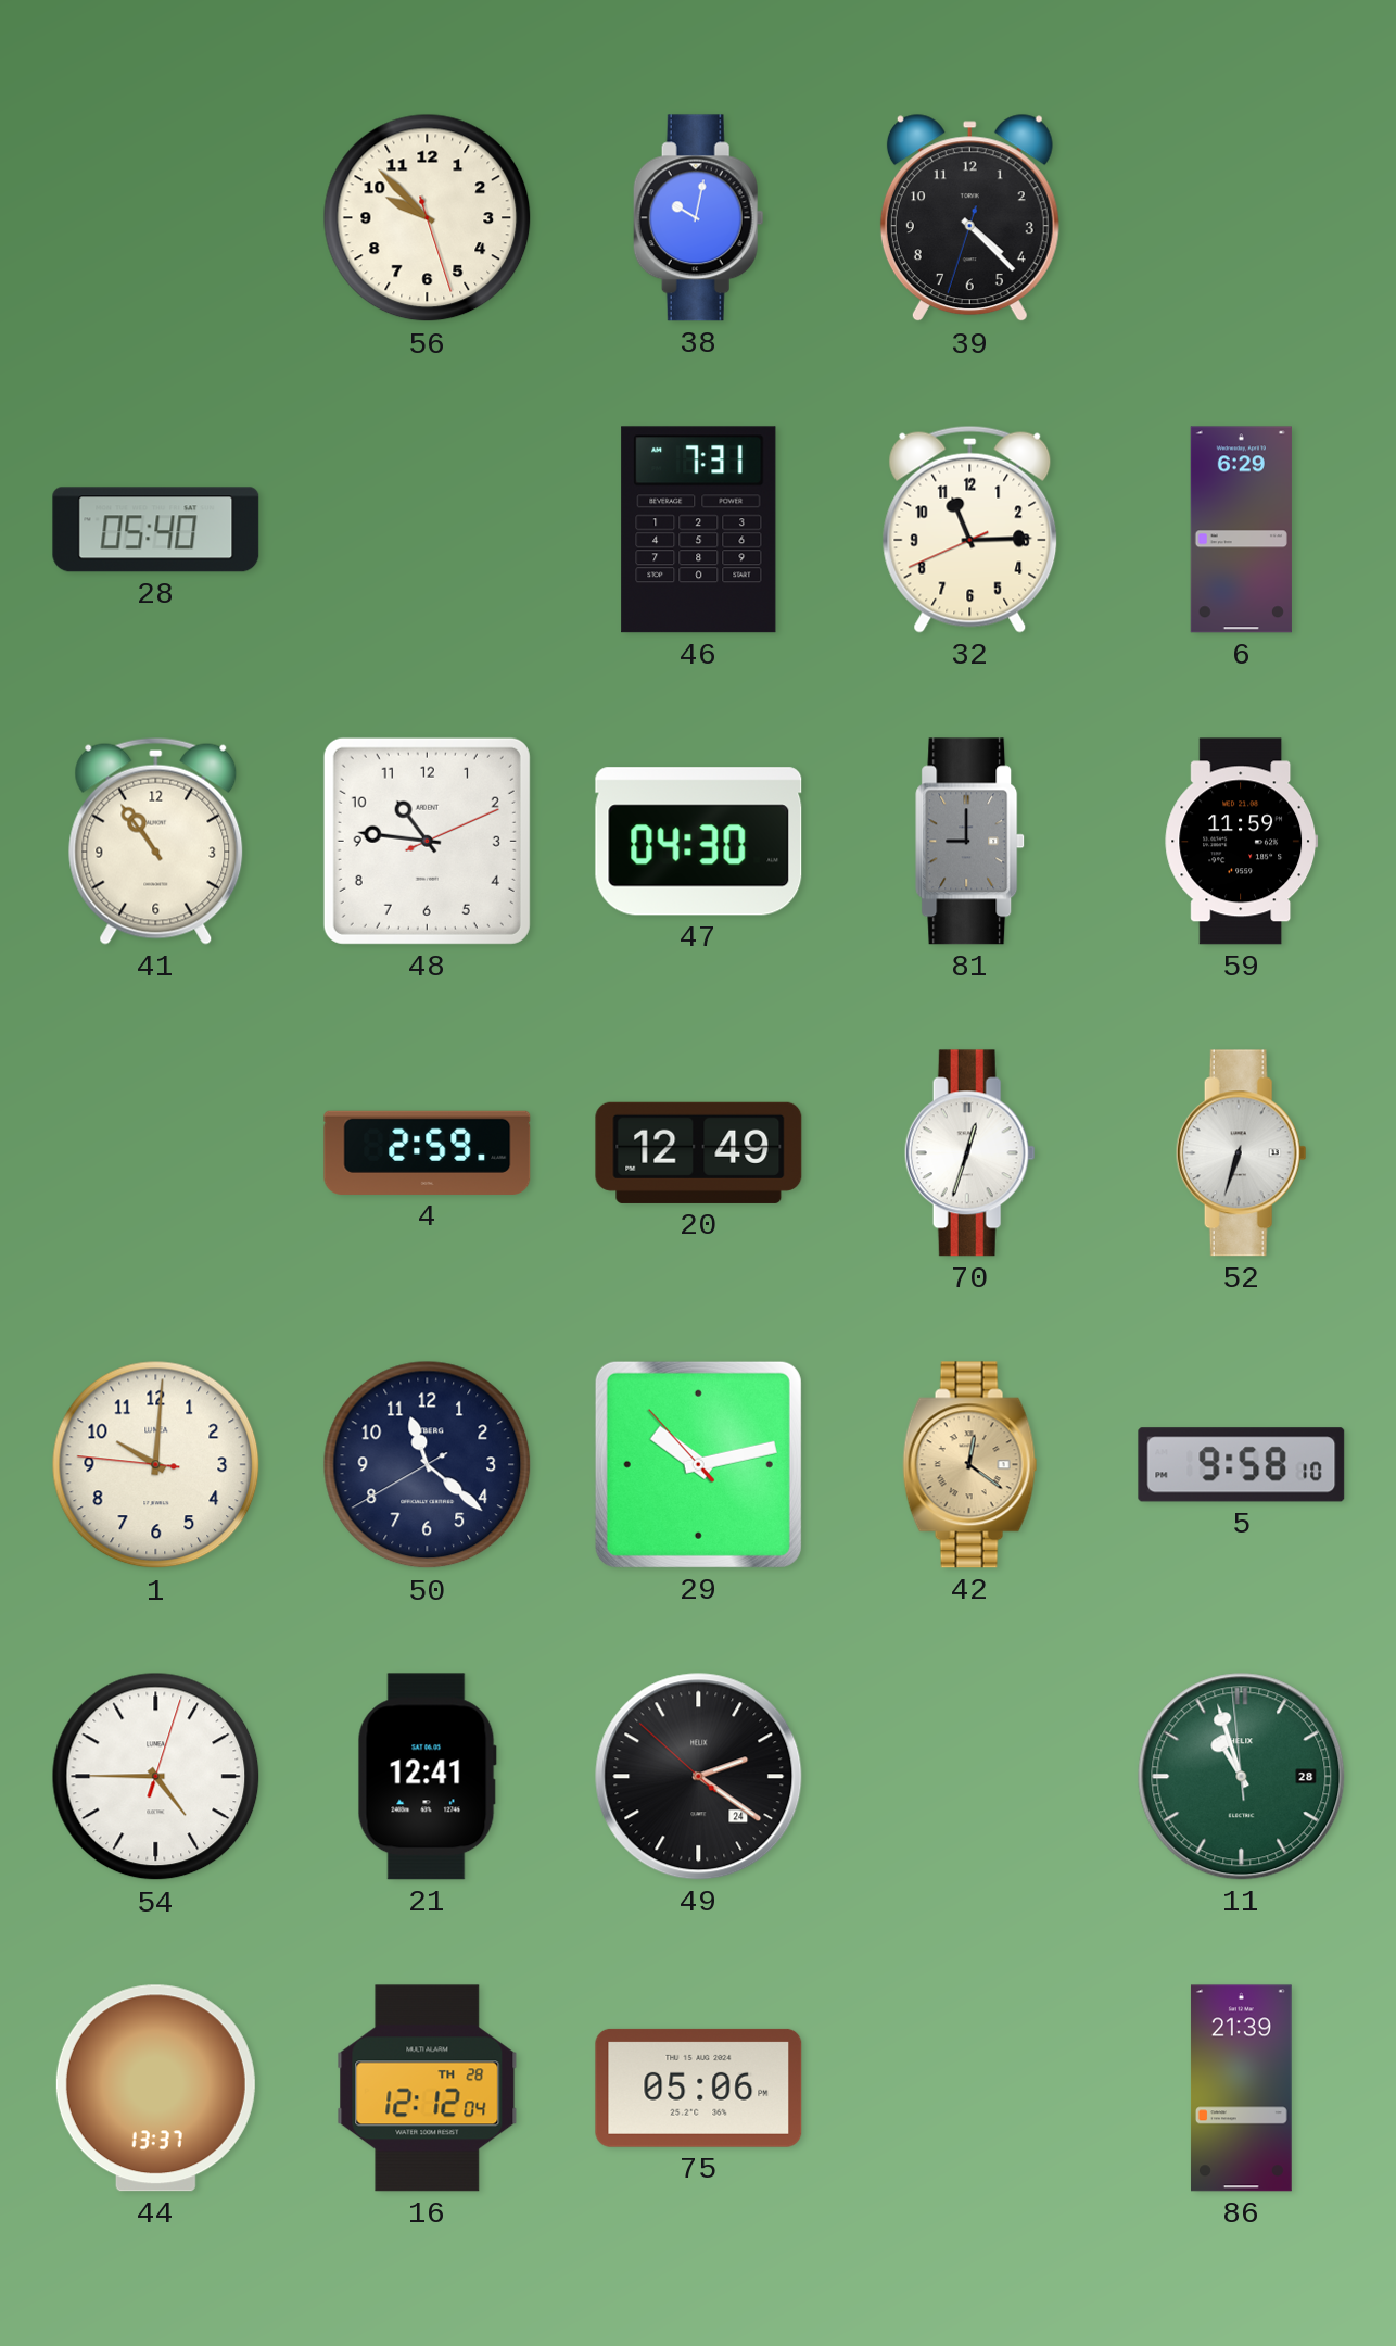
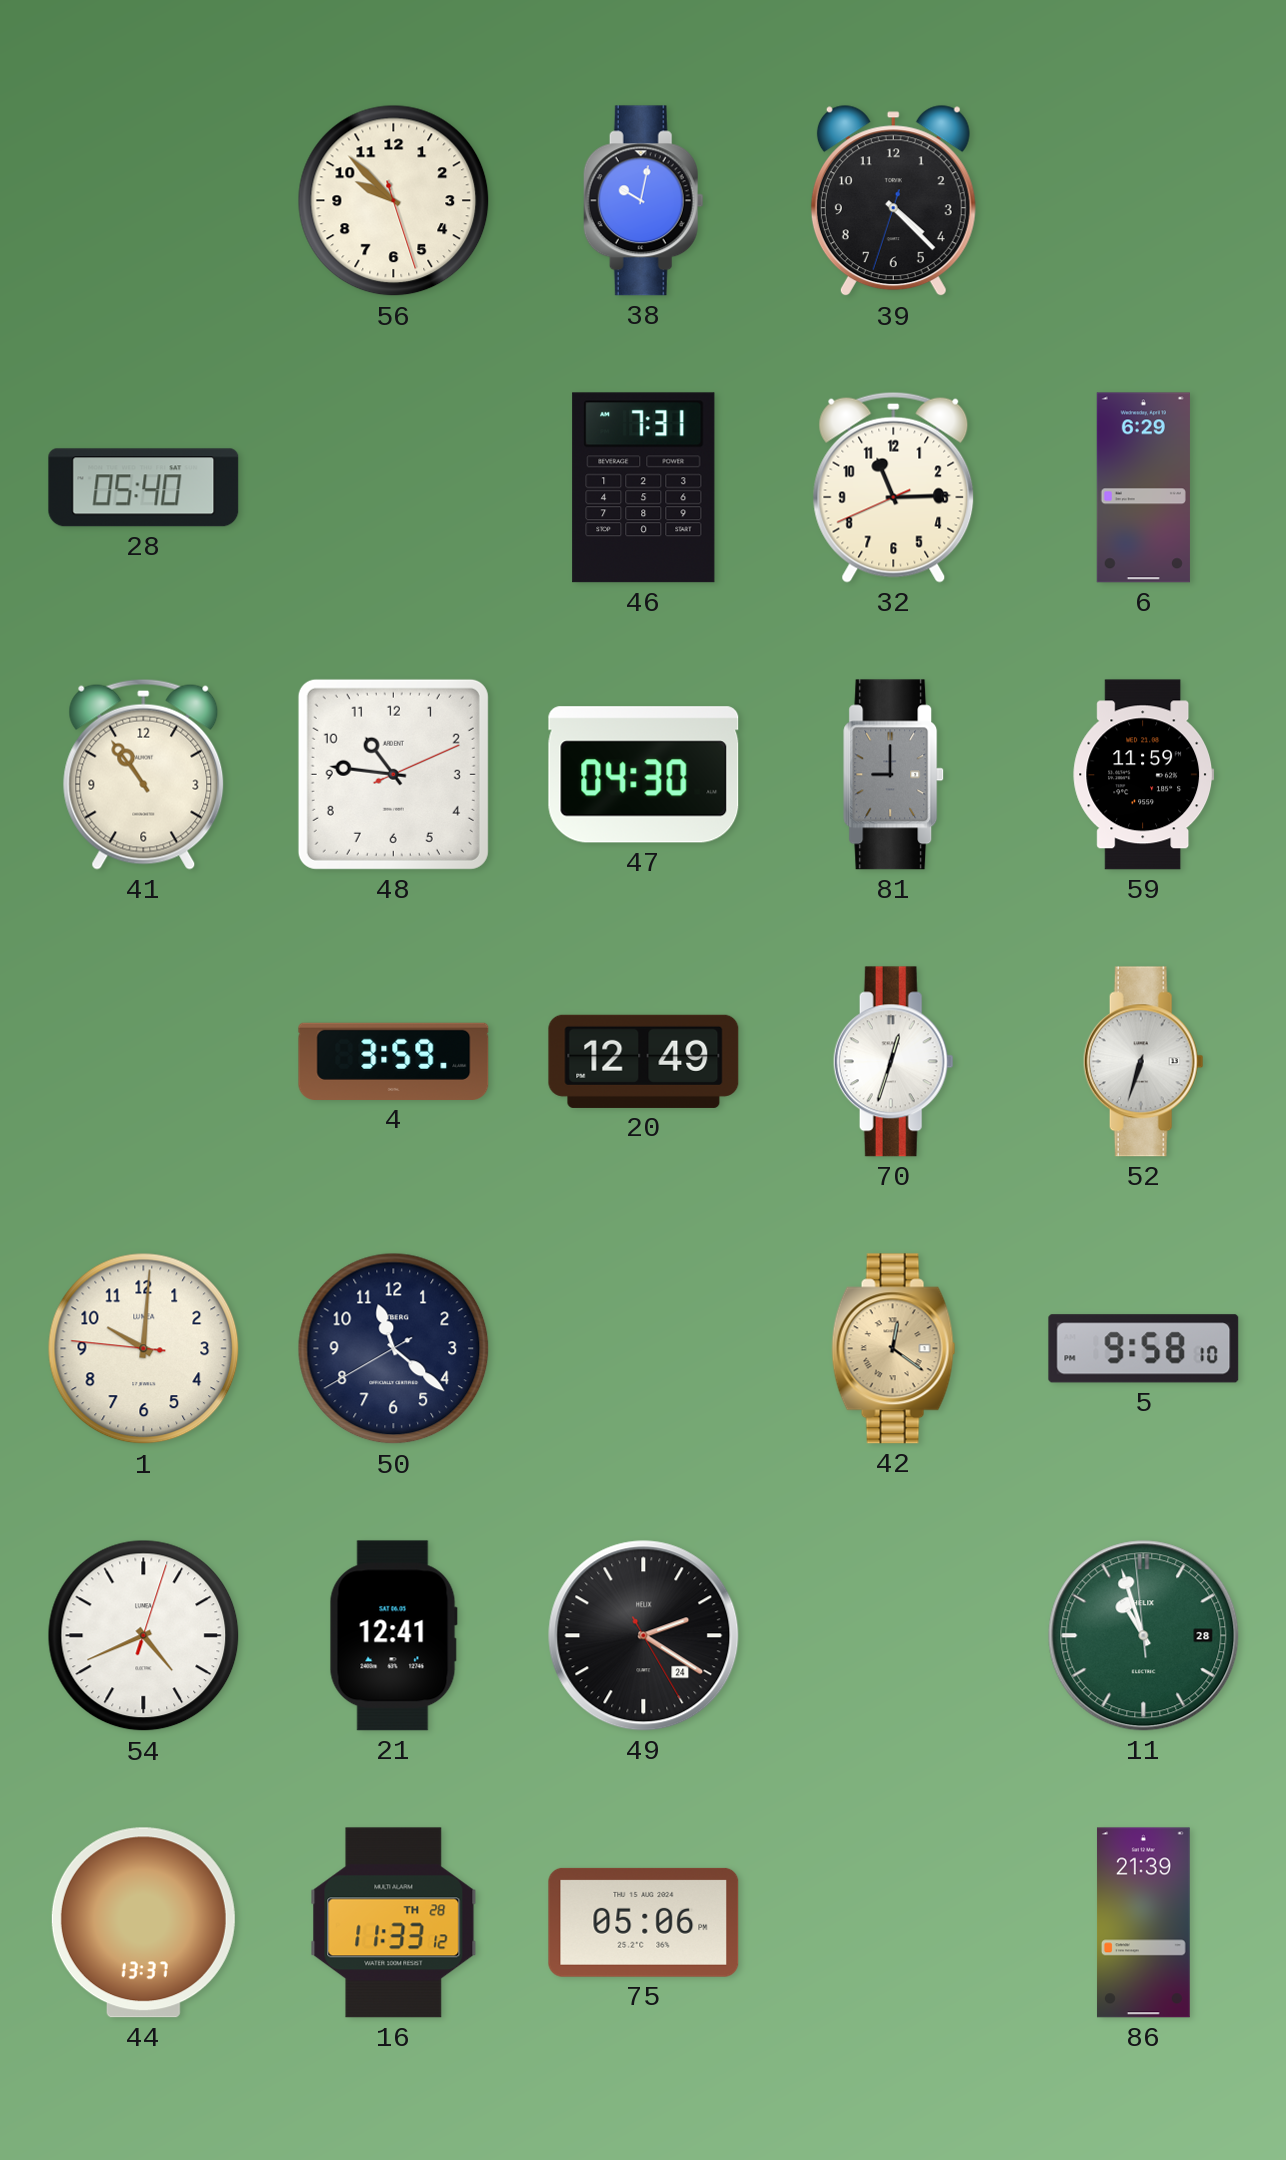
4: 2:59 -> 3:59 (394, 1061)
29: 10:12 -> none (698, 1464)
54: 4:45 -> 4:41 (144, 1636)
49: 2:20:52 -> 2:20:25 (644, 1636)
16: 12:12 -> 11:33 (394, 1923)
